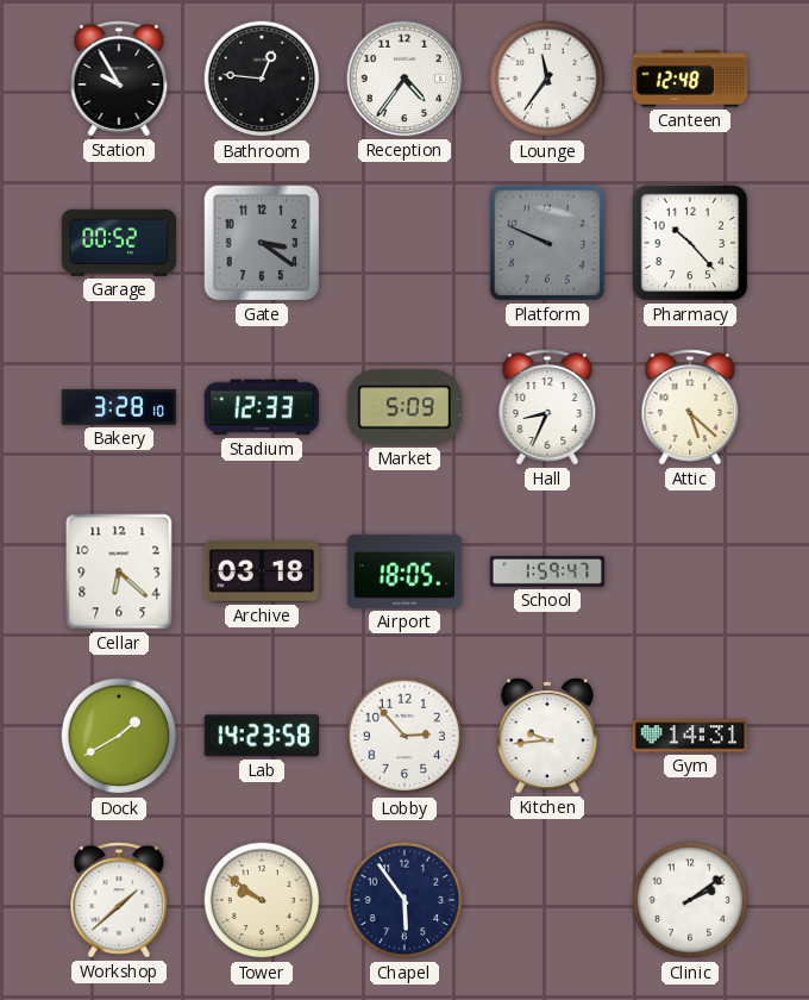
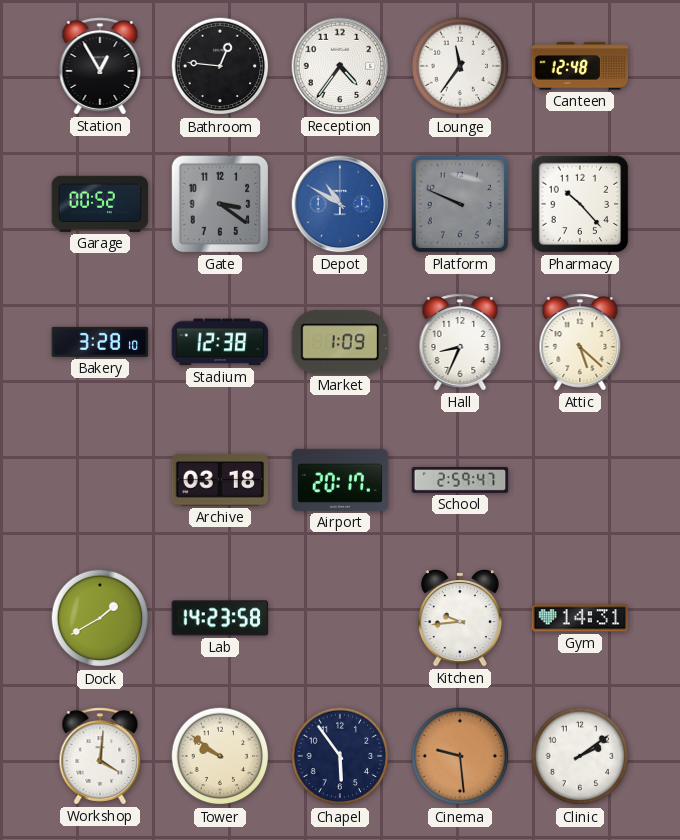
Station: 9:55 -> 12:55 (100, 66)
Depot: none -> 10:50 (340, 204)
Stadium: 12:33 -> 12:38 (220, 342)
Market: 5:09 -> 1:09 (340, 342)
Cellar: 6:22 -> none (119, 571)
Airport: 18:05 -> 20:17 (340, 480)
School: 1:59 -> 2:59 (460, 481)
Lobby: 2:53 -> none (404, 736)
Workshop: 1:38 -> 4:01 (100, 756)
Cinema: none -> 9:29 (460, 756)
